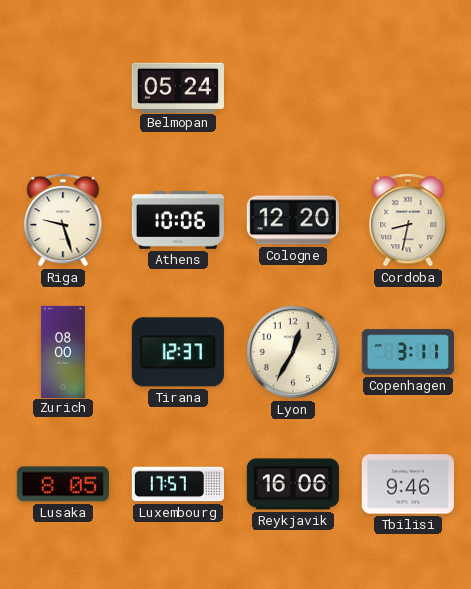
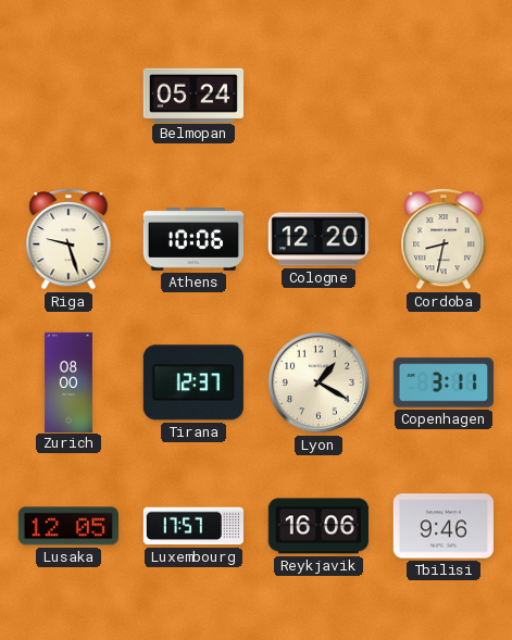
Lyon: 12:35 -> 1:20 (319, 382)
Lusaka: 8:05 -> 12:05 (68, 526)
